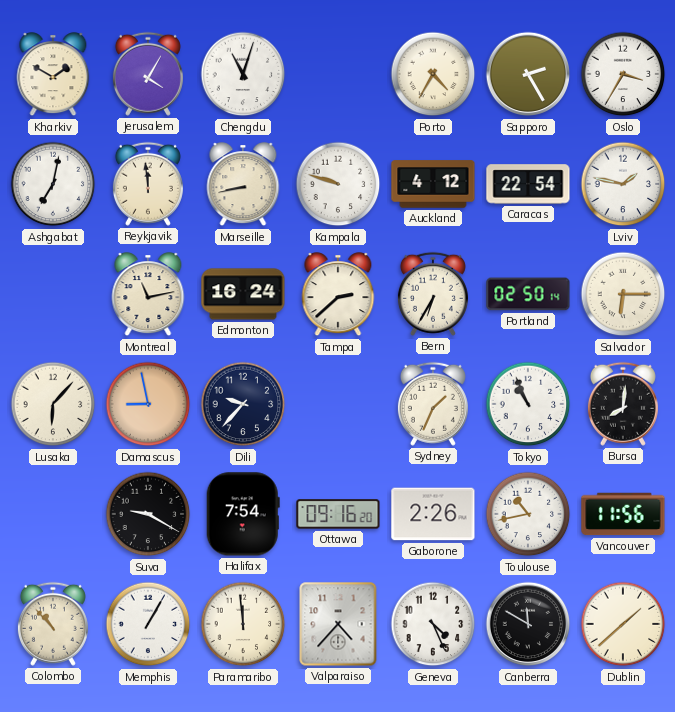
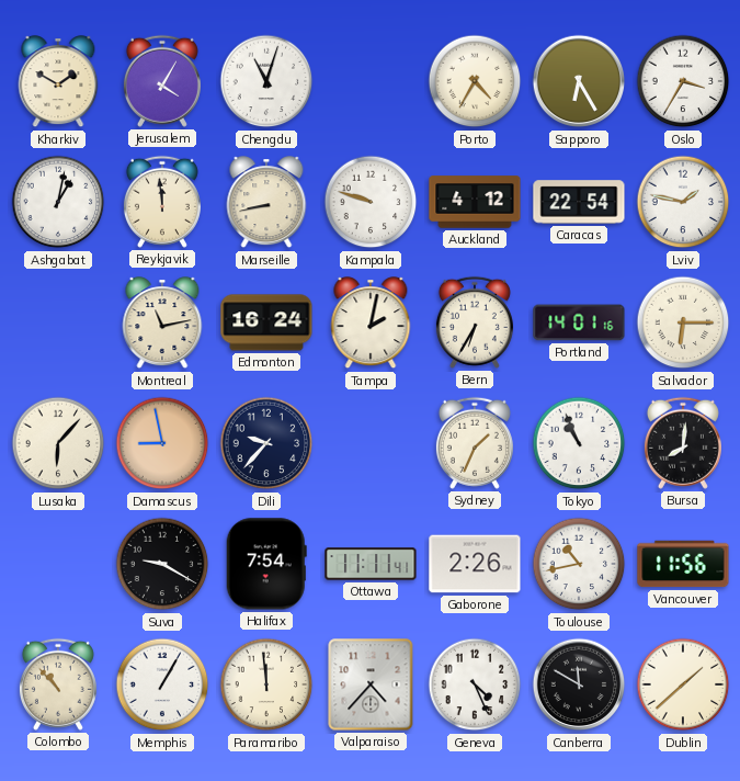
Sapporo: 2:25 -> 6:25 (579, 81)
Ashgabat: 7:02 -> 1:02 (58, 202)
Tampa: 2:38 -> 2:02 (371, 324)
Portland: 02:50 -> 14:01 (579, 322)
Ottawa: 09:16 -> 11:11 (371, 564)
